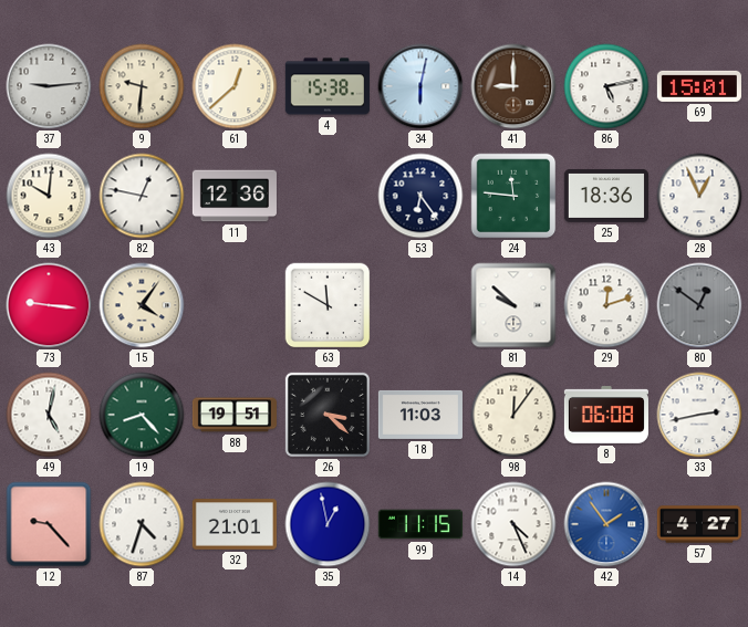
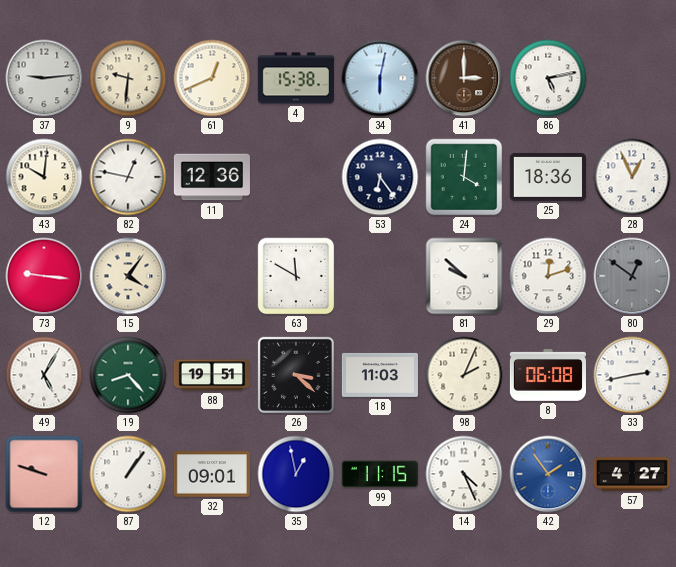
61: 12:38 -> 12:41 (212, 78)
41: 9:00 -> 3:00 (464, 78)
69: 15:01 -> none (699, 86)
24: 11:46 -> 4:01 (464, 177)
49: 5:02 -> 5:05 (44, 375)
98: 12:06 -> 2:04 (464, 375)
12: 9:23 -> 9:48 (44, 474)
87: 4:33 -> 1:06 (128, 474)
32: 21:01 -> 09:01 (212, 474)
